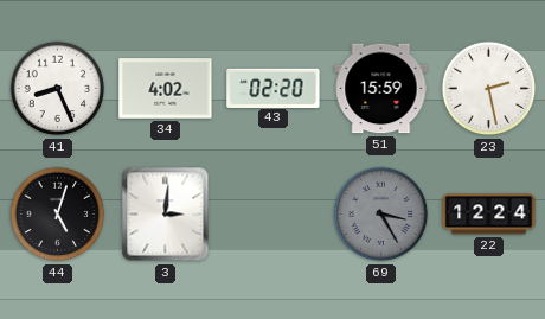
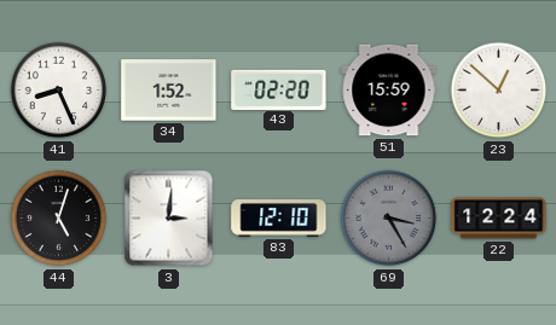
34: 4:02 -> 1:52 (169, 91)
23: 2:28 -> 12:52 (499, 91)
83: none -> 12:10 (279, 219)
